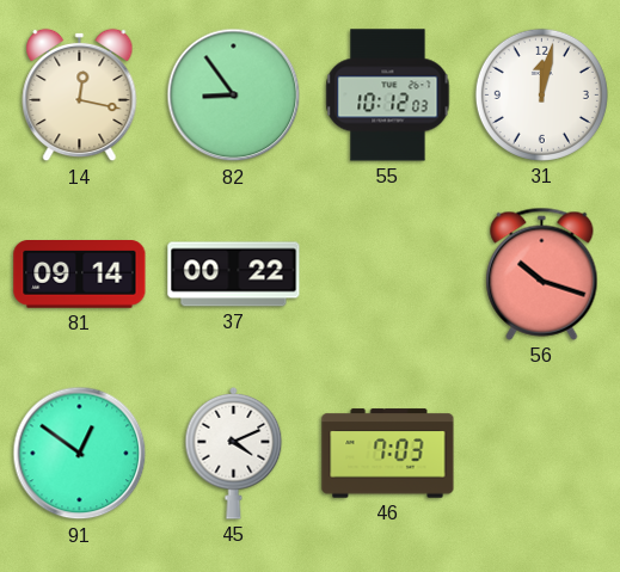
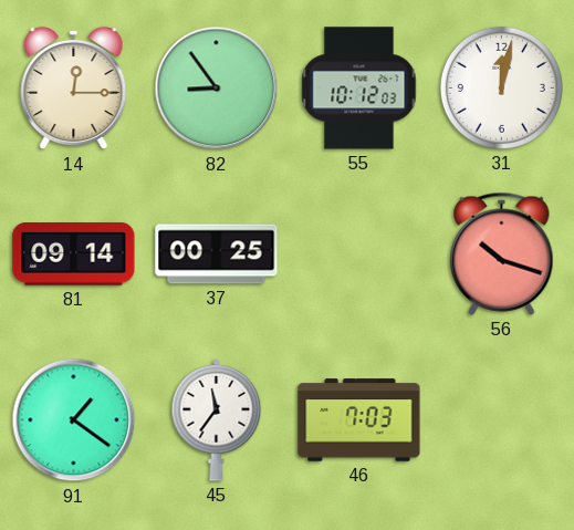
14: 12:17 -> 12:15 (74, 89)
37: 00:22 -> 00:25 (217, 254)
91: 12:51 -> 1:21 (74, 420)
45: 4:11 -> 11:36 (217, 419)
